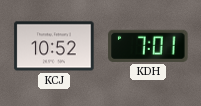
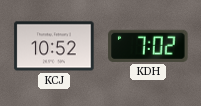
KDH: 7:01 -> 7:02 (148, 46)
